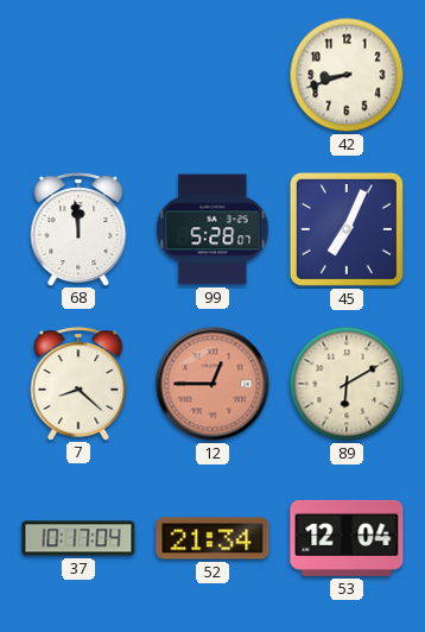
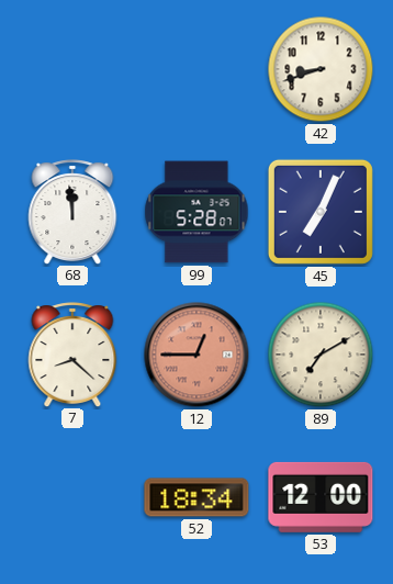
89: 6:10 -> 7:10 (321, 355)
37: 10:17 -> none (78, 538)
52: 21:34 -> 18:34 (196, 497)
53: 12:04 -> 12:00 (321, 497)
